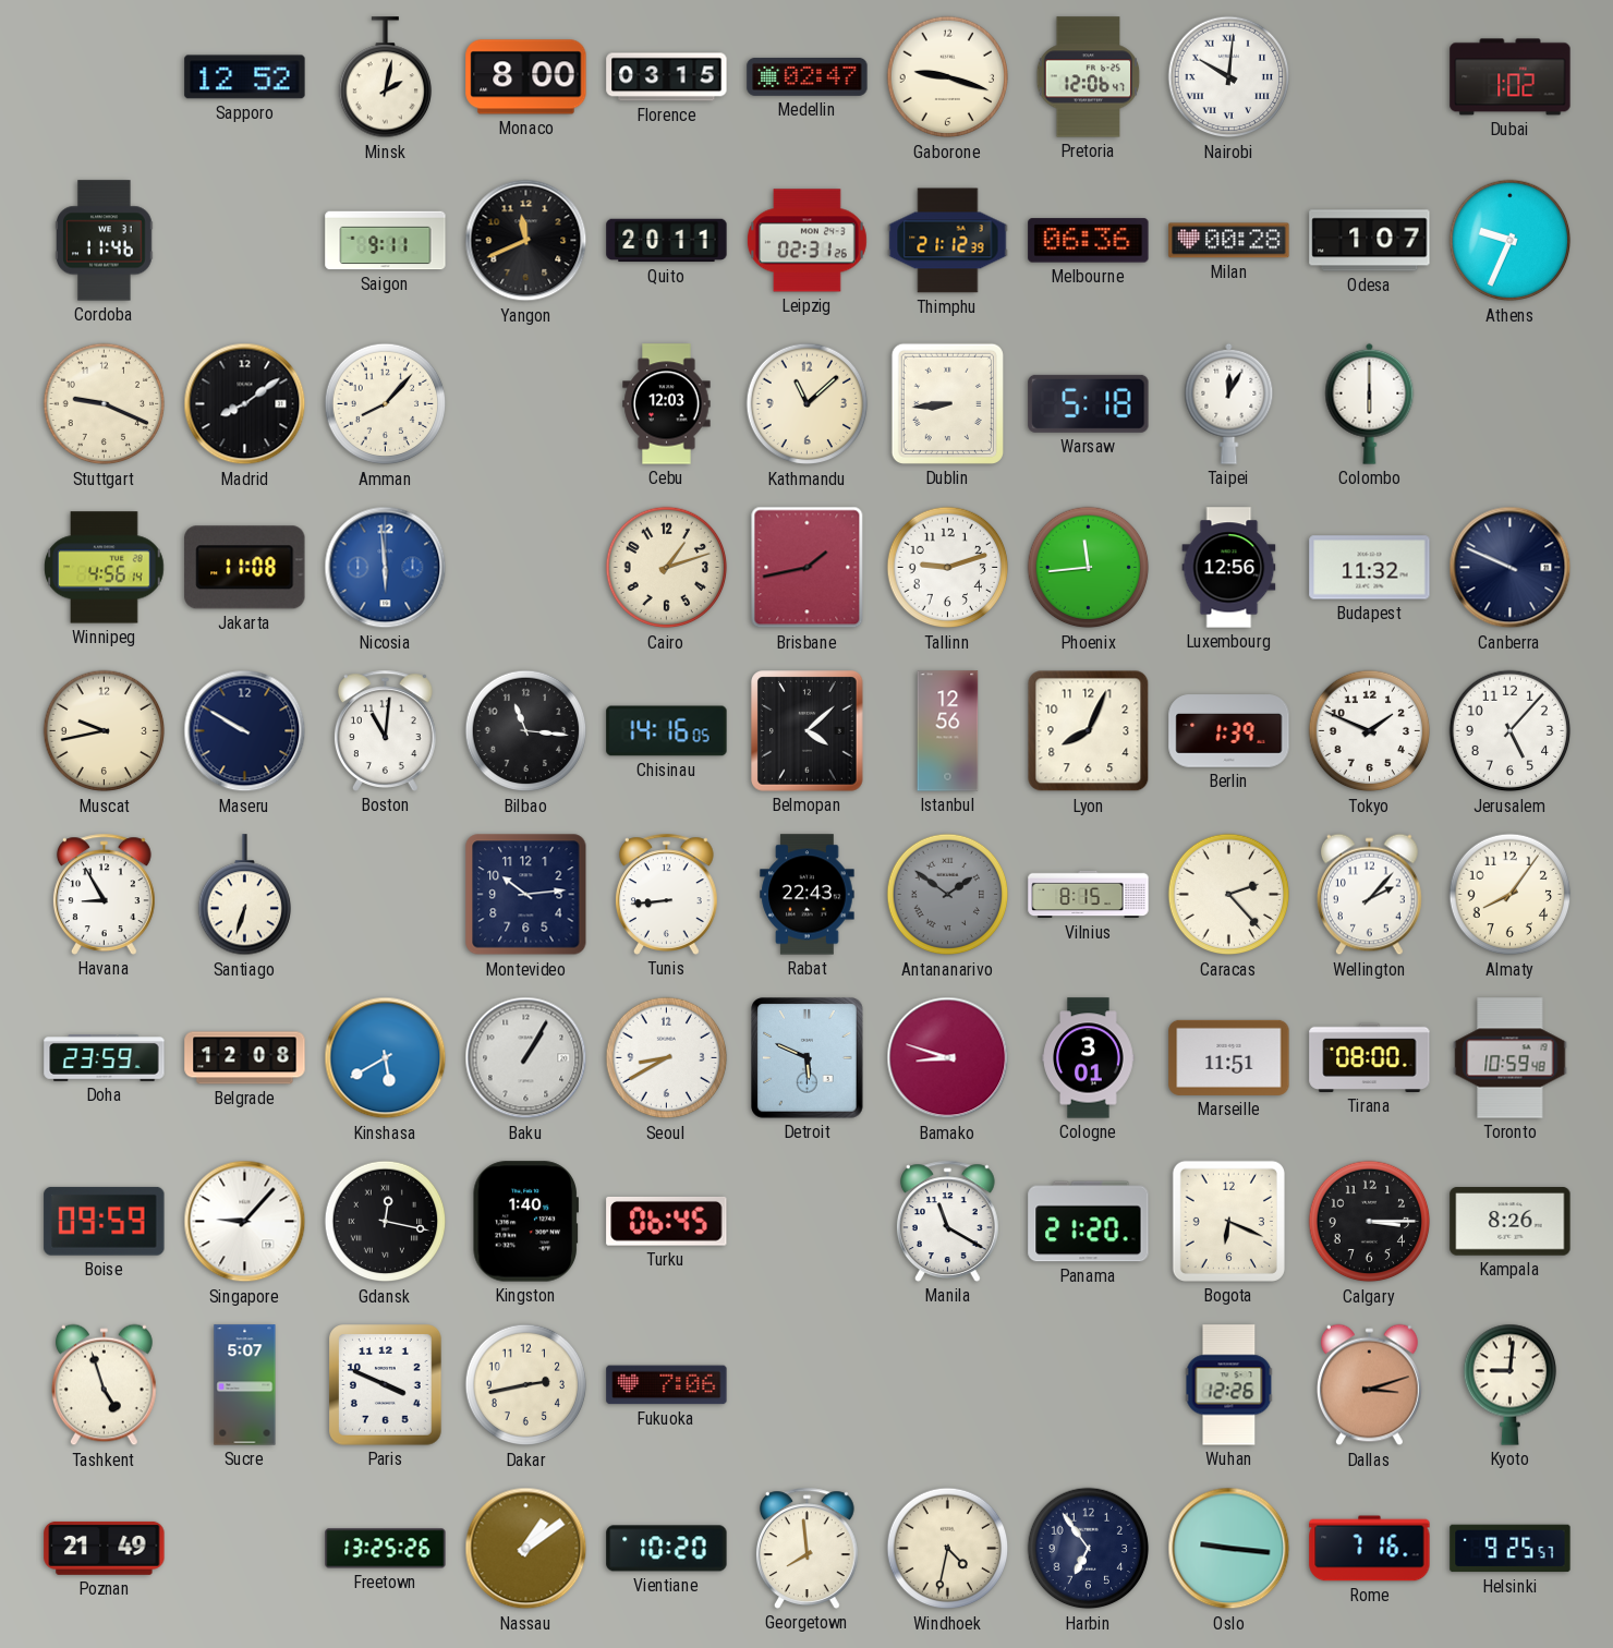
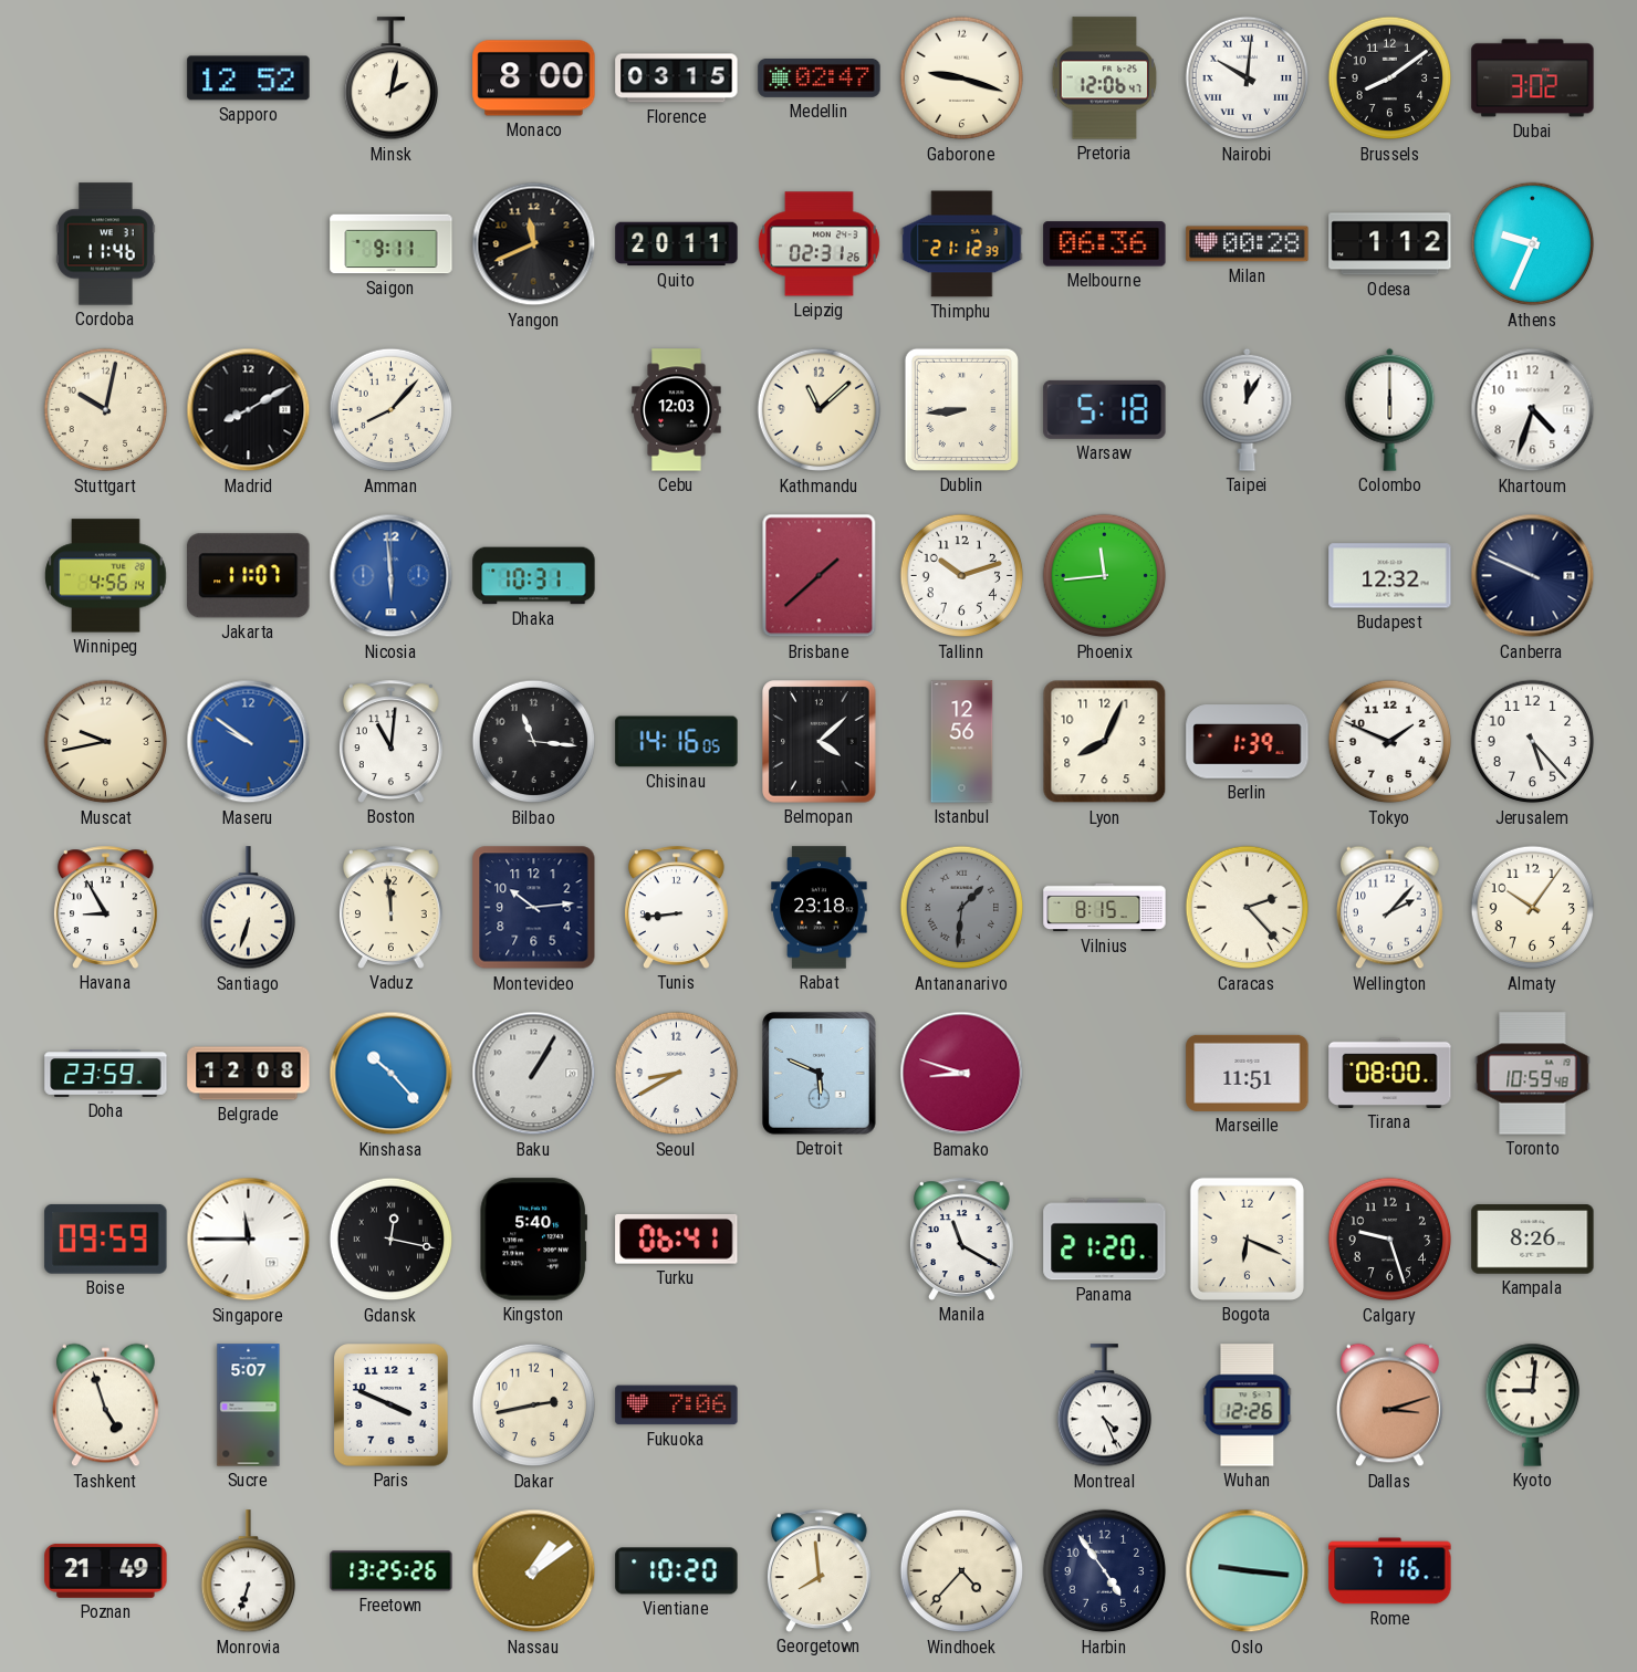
Brussels: none -> 8:09 (1390, 79)
Dubai: 1:02 -> 3:02 (1533, 79)
Odesa: 1:07 -> 1:12 (1390, 244)
Stuttgart: 9:19 -> 10:02 (106, 410)
Madrid: 8:09 -> 8:10 (249, 410)
Khartoum: none -> 4:33 (1533, 410)
Jakarta: 11:08 -> 11:07 (249, 576)
Dhaka: none -> 10:31 (534, 576)
Cairo: 1:12 -> none (667, 568)
Brisbane: 1:43 -> 1:38 (820, 576)
Tallinn: 9:12 -> 10:12 (962, 576)
Luxembourg: 12:56 -> none (1229, 568)
Budapest: 11:32 -> 12:32 (1390, 576)
Maseru: 9:50 -> 9:51 (249, 742)
Maseru dial: navy -> blue (249, 742)
Jerusalem: 5:07 -> 5:23 (1533, 742)
Vaduz: none -> 11:59 (390, 907)
Rabat: 22:43 -> 23:18 (820, 908)
Antananarivo: 1:51 -> 1:31 (962, 908)
Almaty: 8:06 -> 10:06 (1533, 908)
Kinshasa: 5:40 -> 10:23 (392, 1074)
Cologne: 3:01 -> none (1089, 1058)
Singapore: 9:07 -> 11:45 (249, 1240)
Kingston: 1:40 -> 5:40 (533, 1240)
Turku: 06:45 -> 06:41 (677, 1239)
Calgary: 3:15 -> 9:27 (1390, 1240)
Montreal: none -> 4:26 (1104, 1405)
Monrovia: none -> 6:33 (248, 1571)
Windhoek: 4:32 -> 4:37 (962, 1571)
Harbin: 6:54 -> 4:54 (1105, 1571)
Helsinki: 9:25 -> none (1511, 1549)
